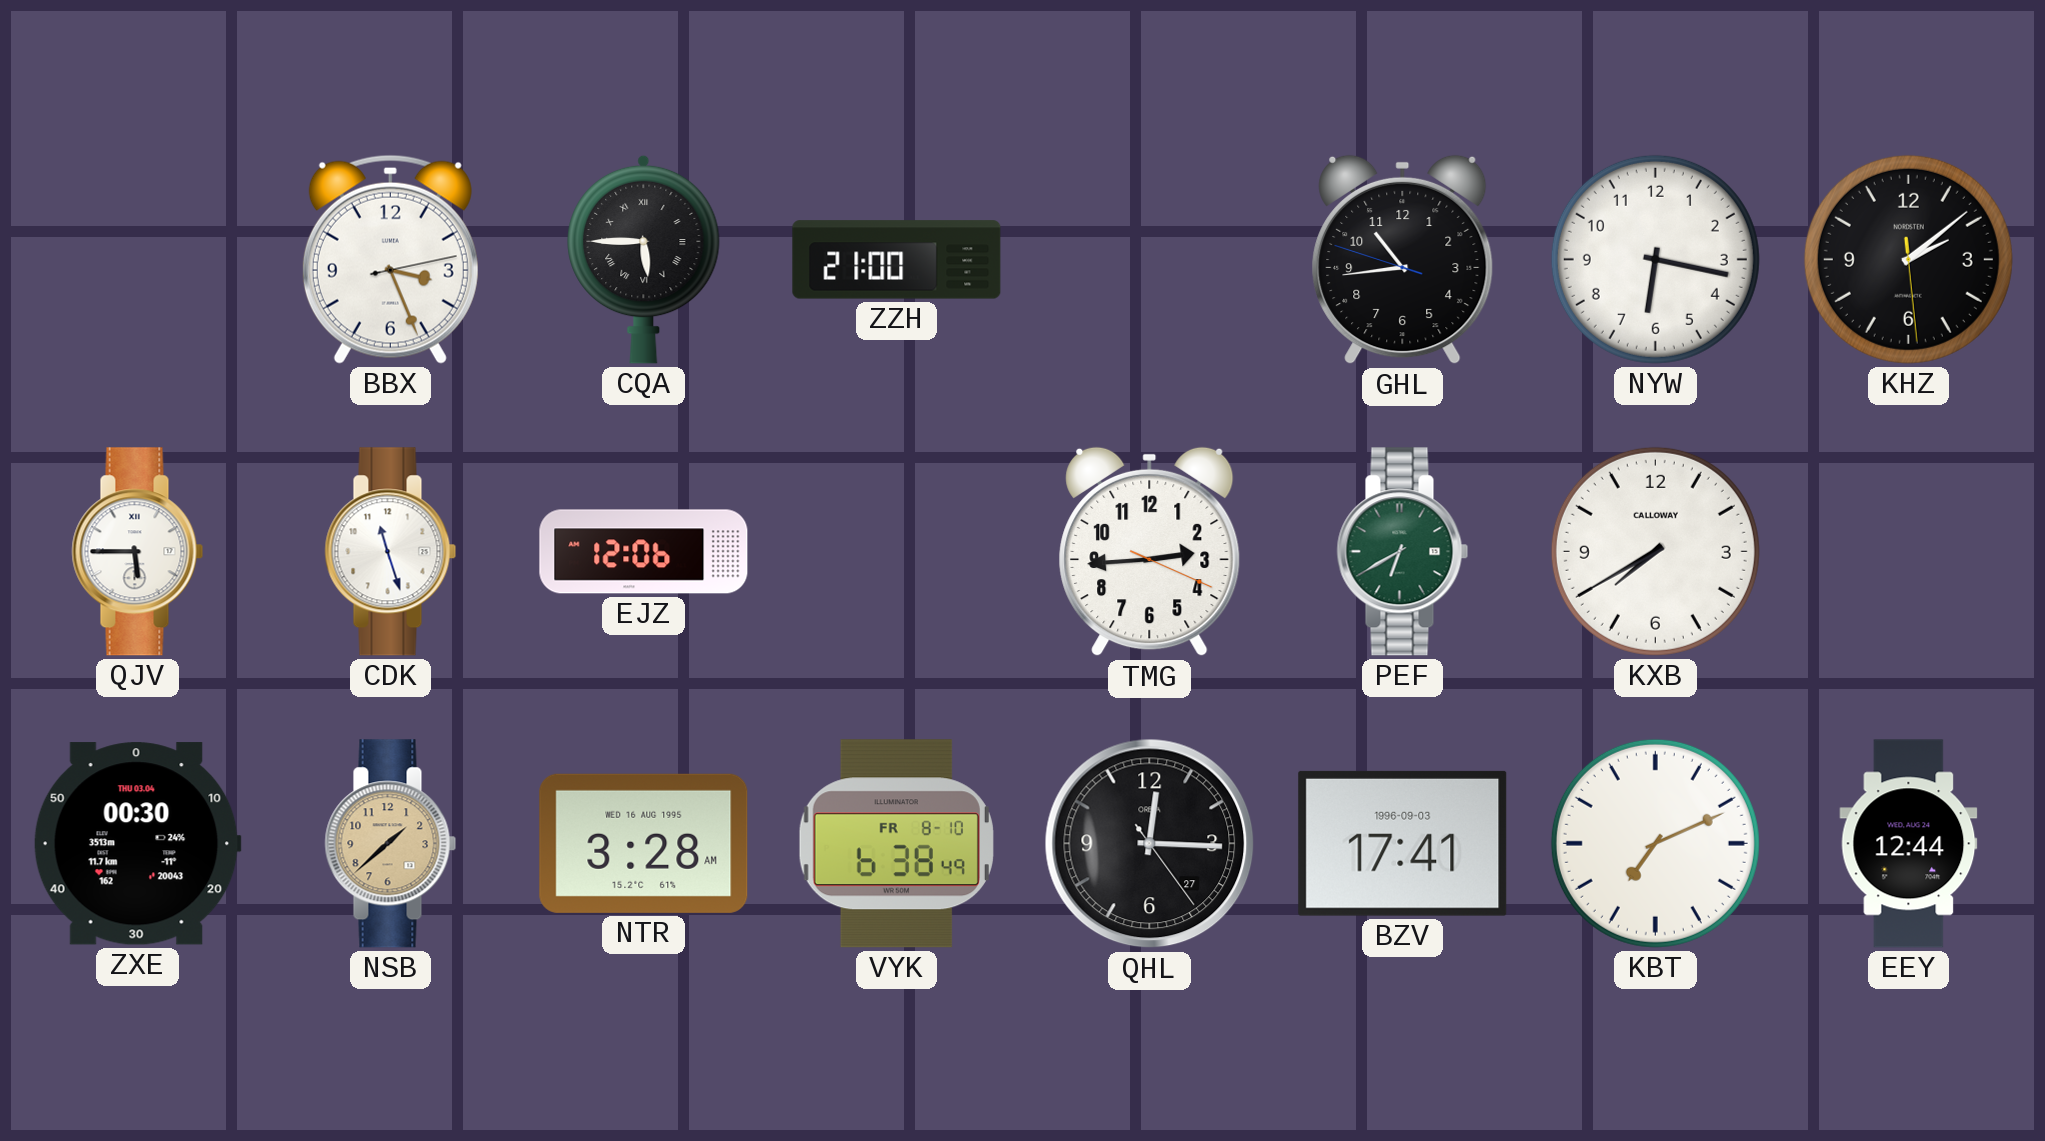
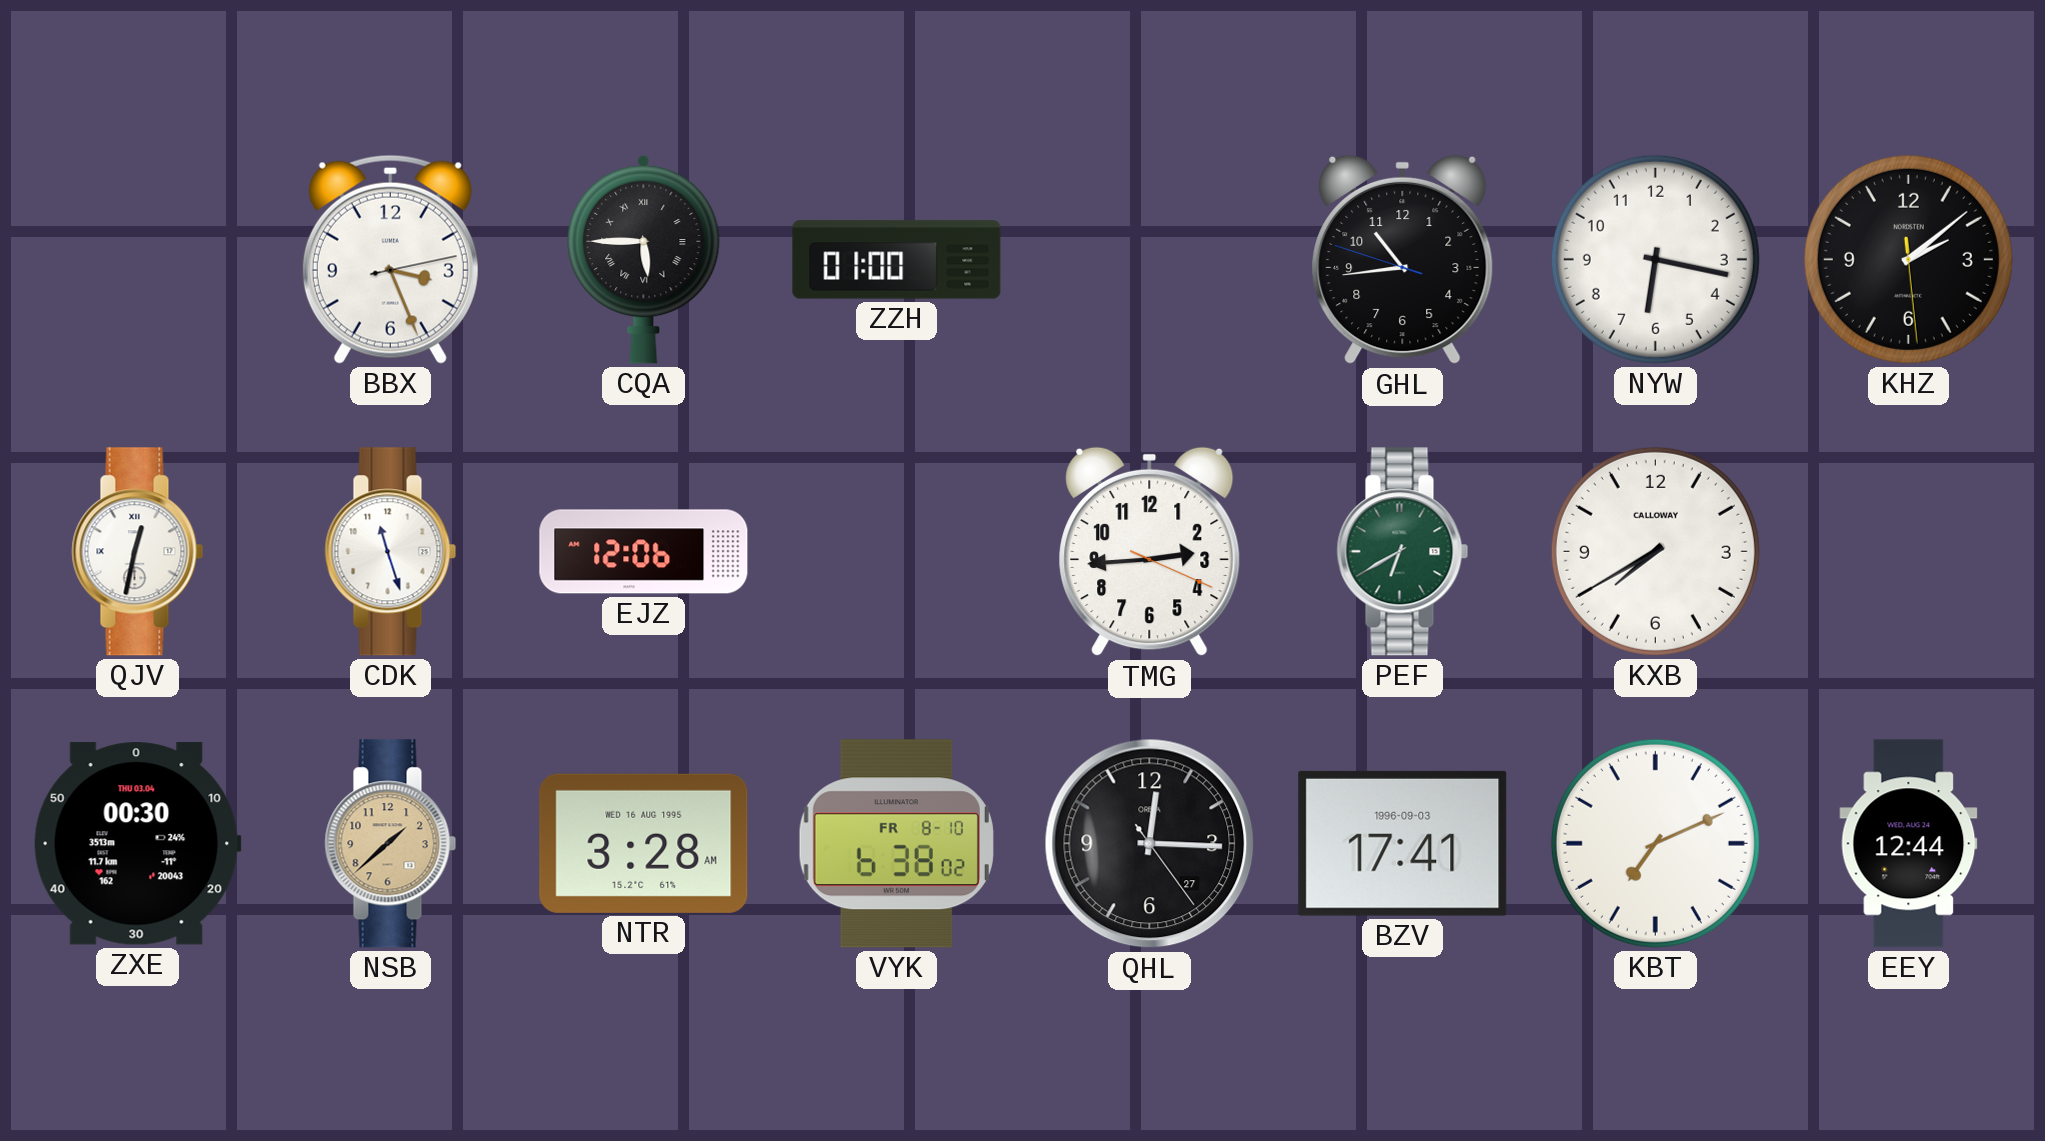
ZZH: 21:00 -> 01:00 (897, 260)
QJV: 5:45 -> 12:32 (138, 552)
VYK: 6:38:49 -> 6:38:02 (896, 844)
